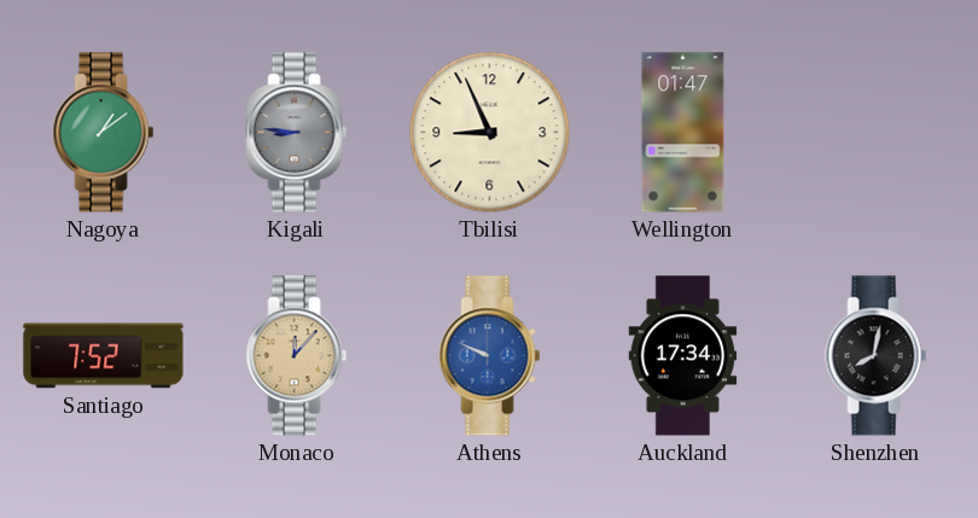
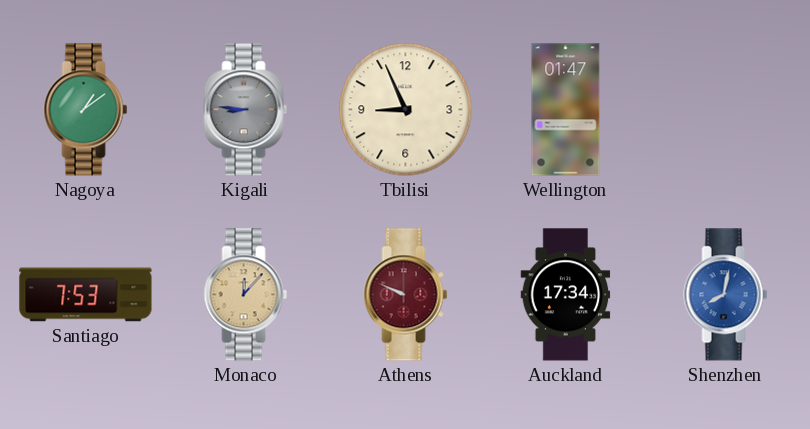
Santiago: 7:52 -> 7:53 (86, 295)
Athens dial: blue -> burgundy (406, 295)
Shenzhen dial: black -> blue (726, 295)
